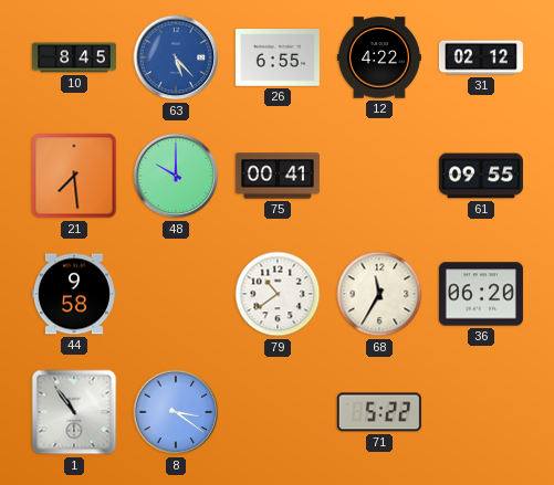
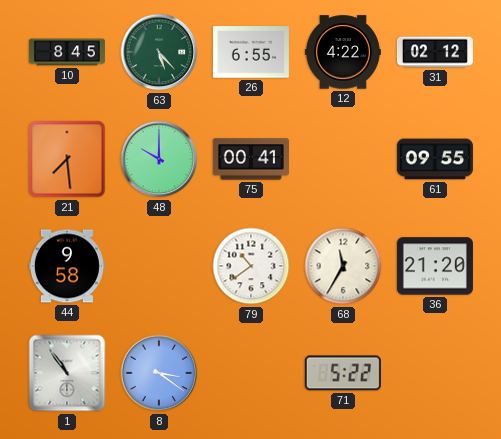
63 dial: blue -> green (159, 52)
36: 06:20 -> 21:20 (435, 266)
